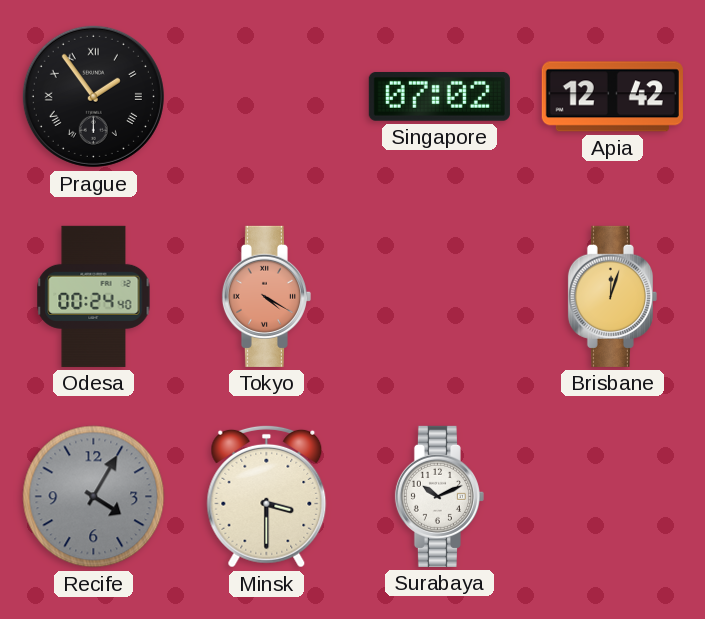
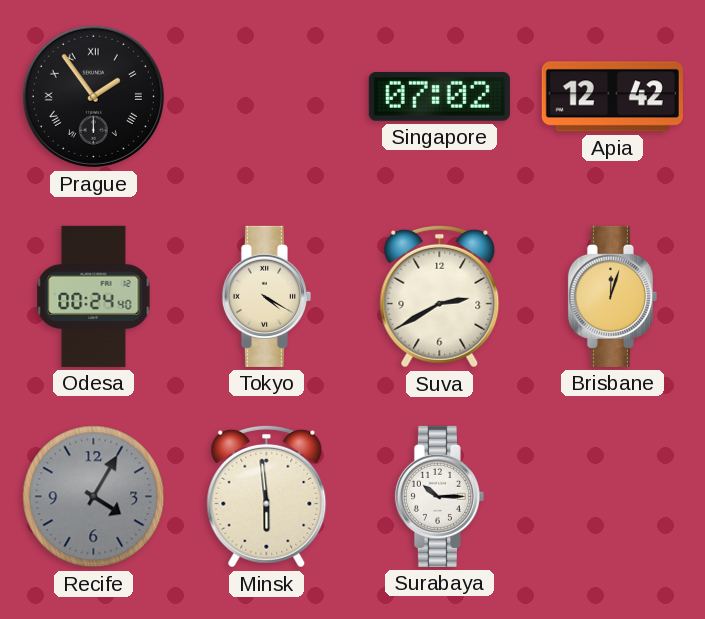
Tokyo dial: salmon -> cream (266, 296)
Suva: none -> 2:40 (440, 296)
Minsk: 3:30 -> 5:59 (267, 496)
Surabaya: 10:11 -> 10:15 (439, 496)
